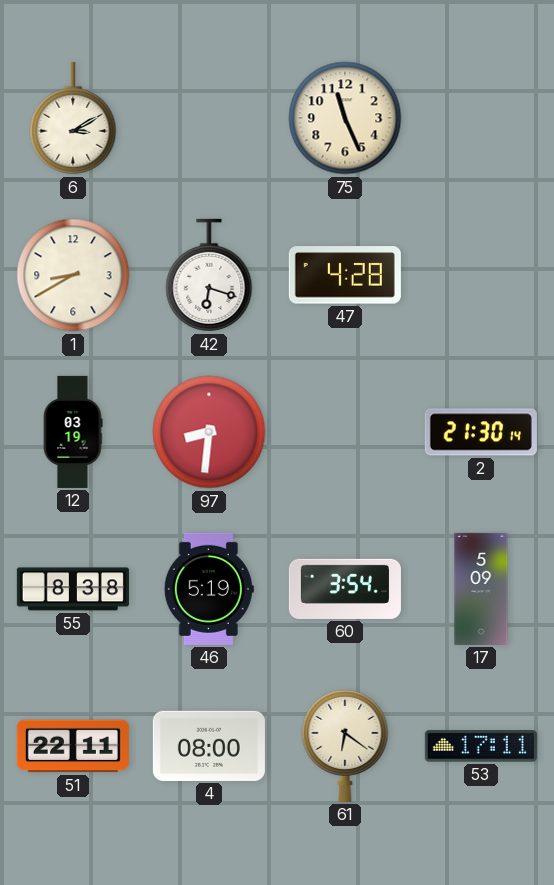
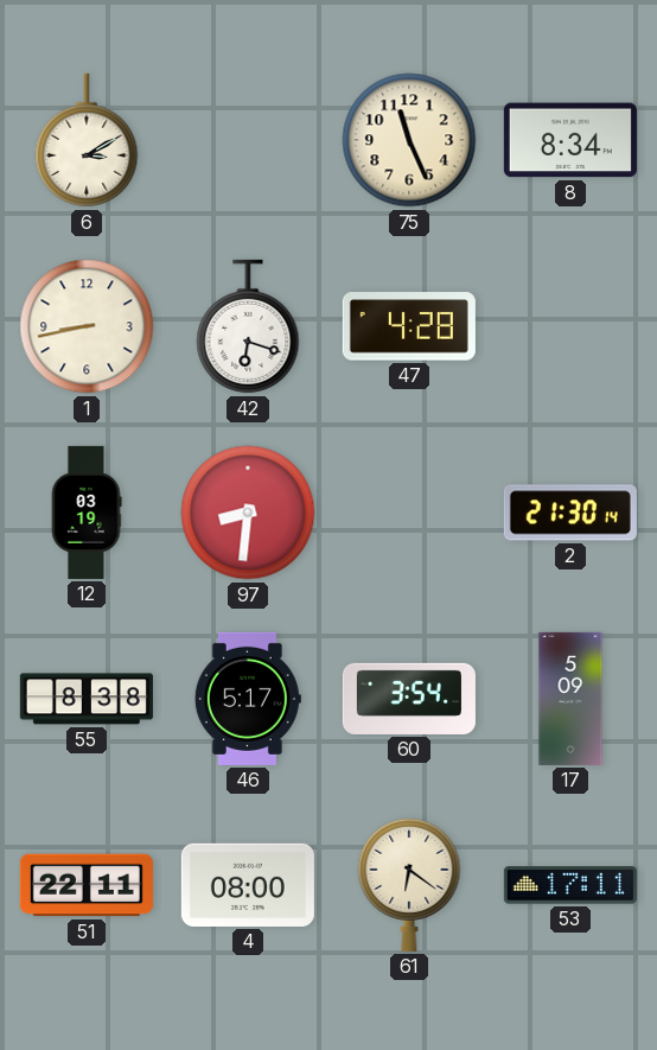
8: none -> 8:34 (570, 140)
1: 8:40 -> 8:43 (87, 326)
46: 5:19 -> 5:17 (248, 699)
